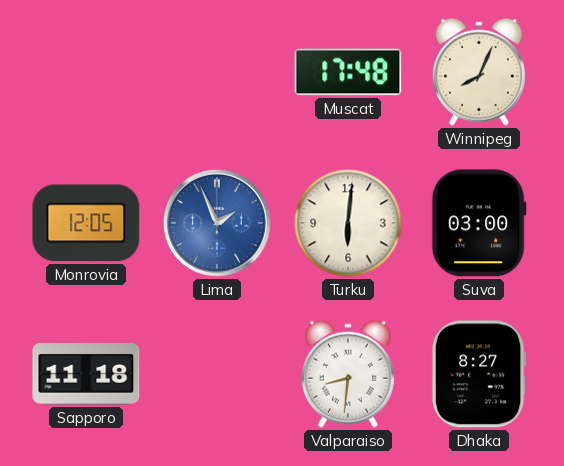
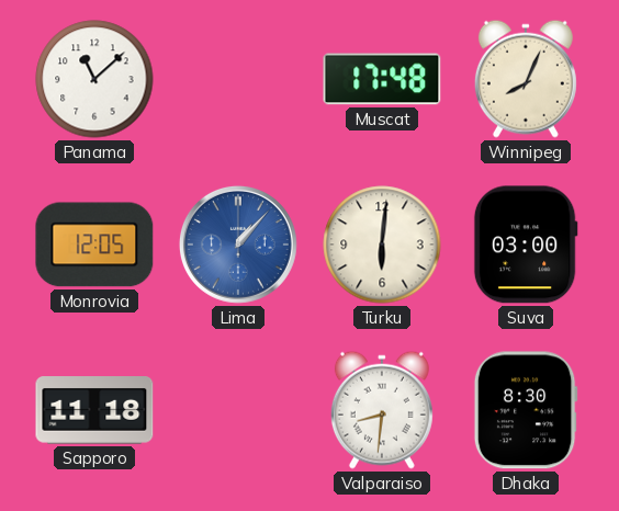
Panama: none -> 11:08 (94, 79)
Lima: 1:56 -> 1:07 (238, 245)
Dhaka: 8:27 -> 8:30 (526, 410)
